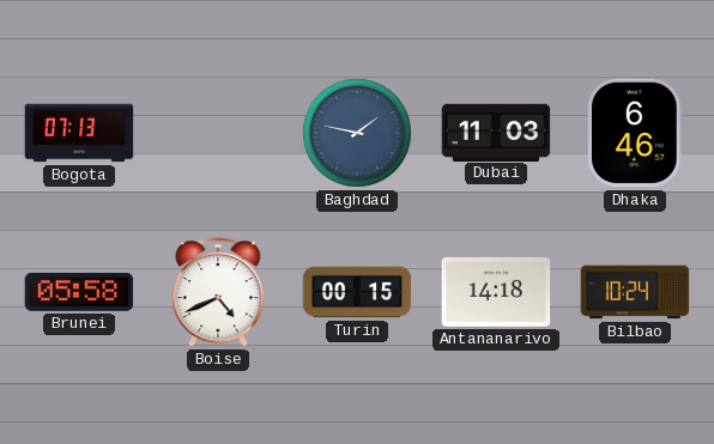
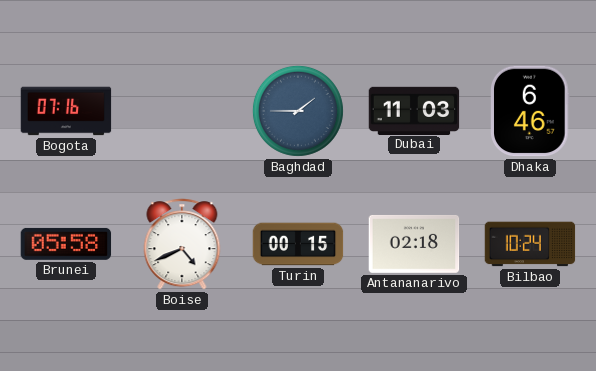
Bogota: 07:13 -> 07:16 (66, 111)
Baghdad: 1:47 -> 1:45 (298, 111)
Antananarivo: 14:18 -> 02:18 (414, 244)
